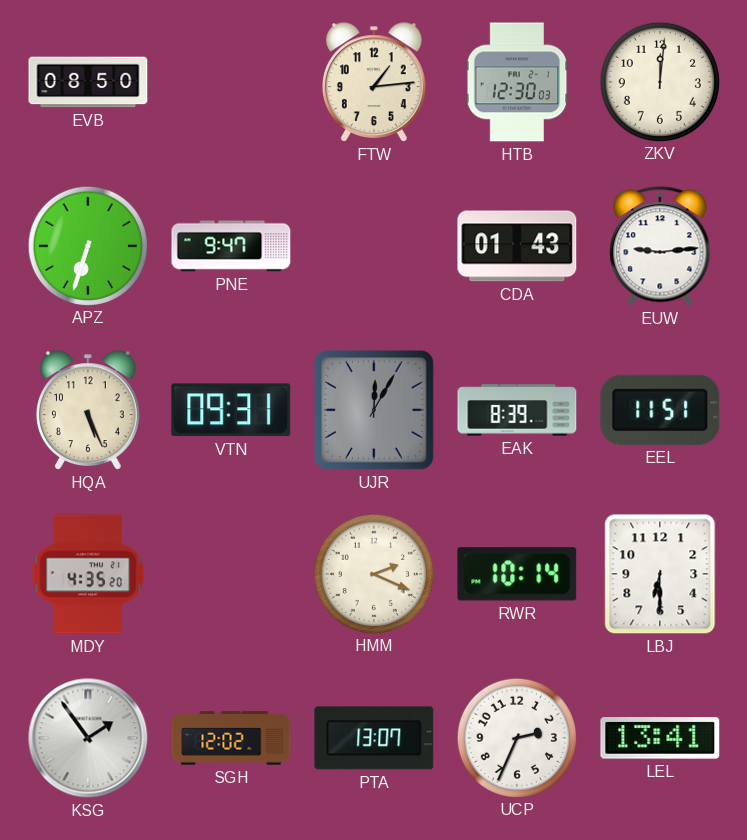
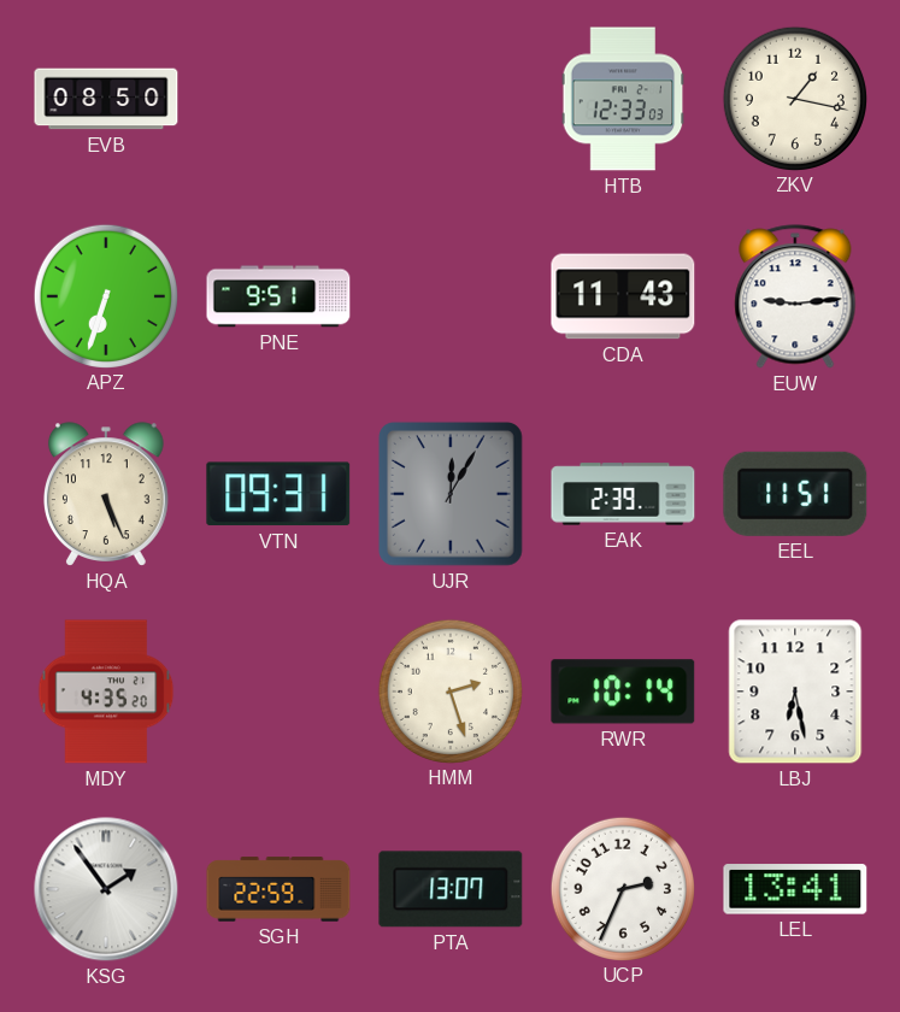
FTW: 1:14 -> none (374, 82)
HTB: 12:30 -> 12:33 (623, 99)
ZKV: 12:01 -> 1:17 (794, 98)
PNE: 9:47 -> 9:51 (278, 296)
CDA: 01:43 -> 11:43 (623, 296)
EAK: 8:39 -> 2:39 (623, 494)
HMM: 2:19 -> 2:27 (449, 690)
LBJ: 6:30 -> 6:28 (795, 692)
SGH: 12:02 -> 22:59 (278, 889)
